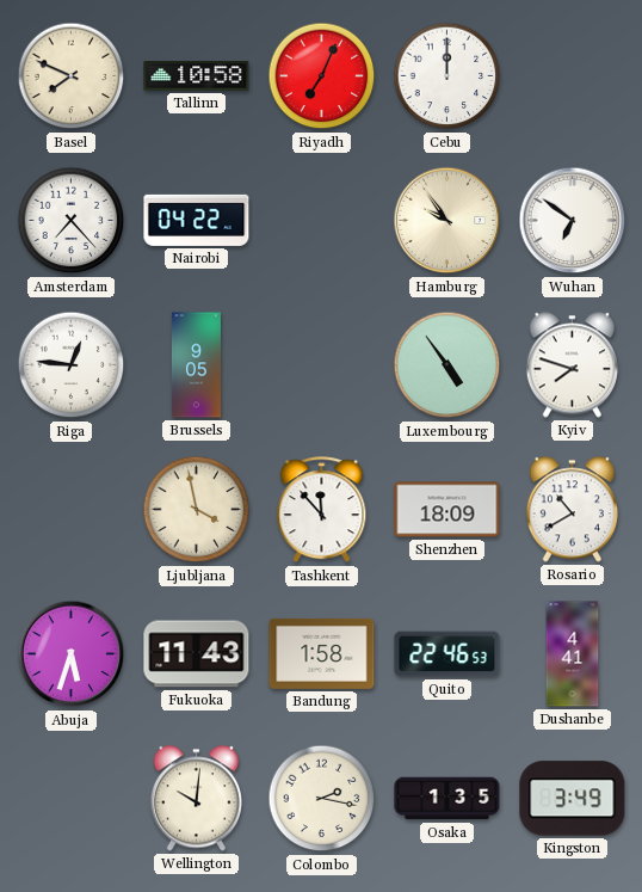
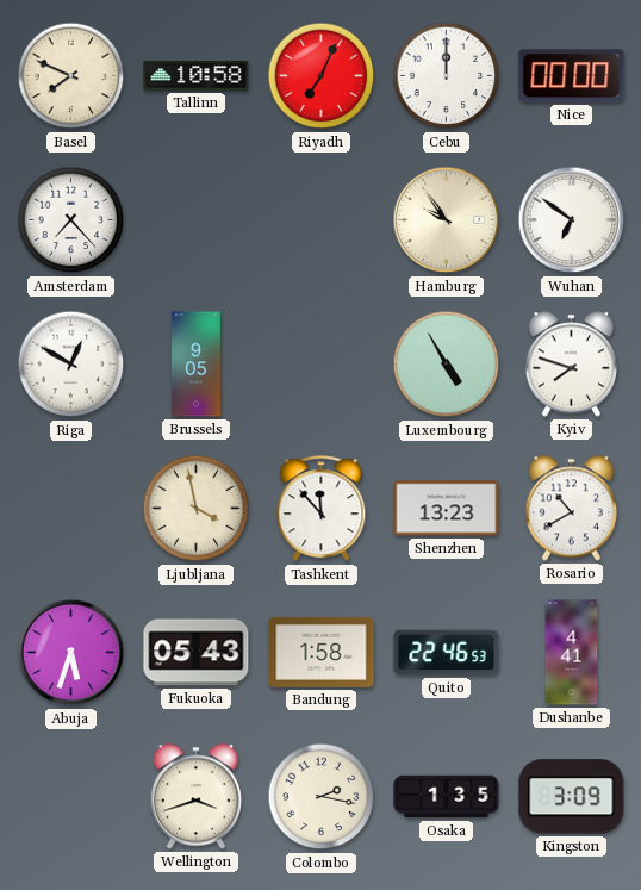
Nice: none -> 00:00 (572, 76)
Nairobi: 04:22 -> none (197, 220)
Riga: 12:46 -> 12:50 (71, 365)
Luxembourg: 4:54 -> 4:55 (447, 365)
Shenzhen: 18:09 -> 13:23 (447, 509)
Fukuoka: 11:43 -> 05:43 (197, 653)
Wellington: 10:01 -> 3:42 (195, 797)
Kingston: 3:49 -> 3:09 (572, 797)
